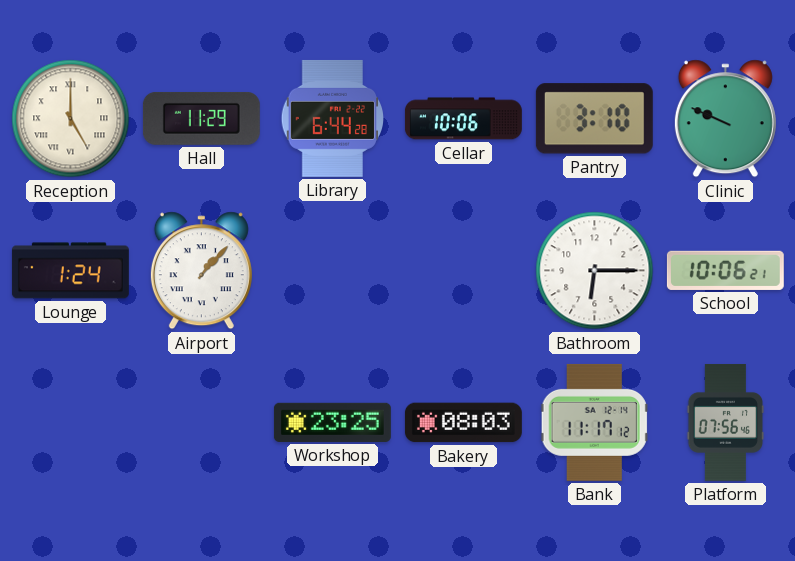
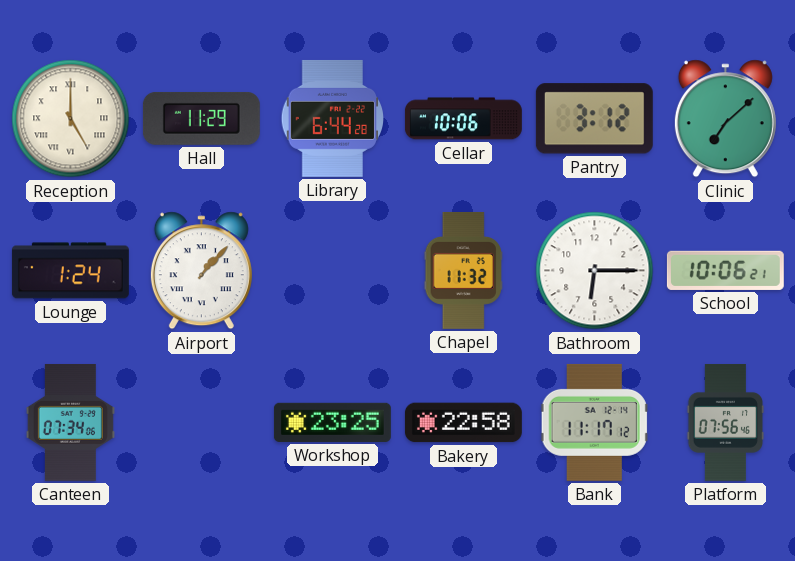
Pantry: 3:10 -> 3:12 (594, 119)
Clinic: 9:49 -> 7:08 (725, 119)
Chapel: none -> 11:32 (463, 270)
Canteen: none -> 07:34 (70, 422)
Bakery: 08:03 -> 22:58 (463, 423)
